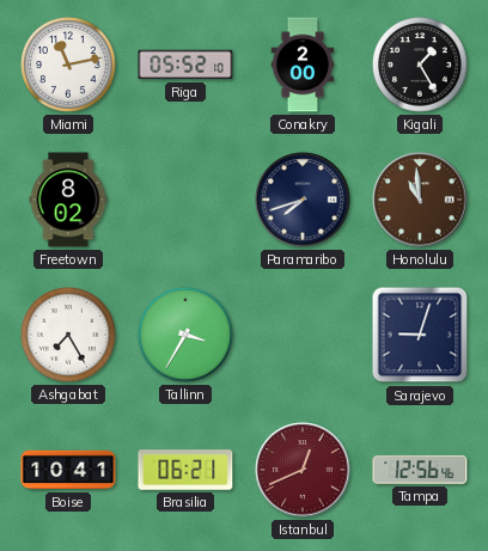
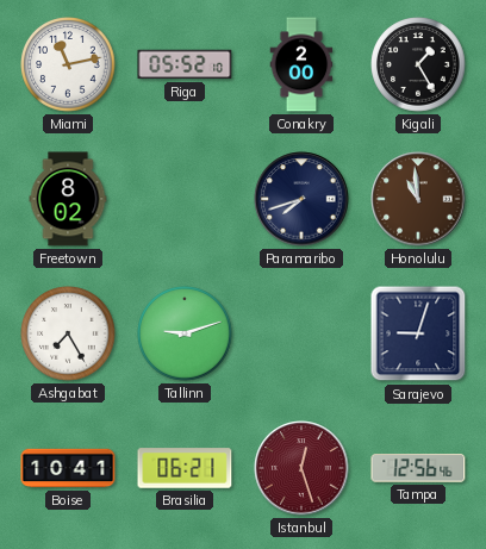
Tallinn: 3:35 -> 9:12 (185, 333)
Istanbul: 12:41 -> 12:27 (301, 468)
